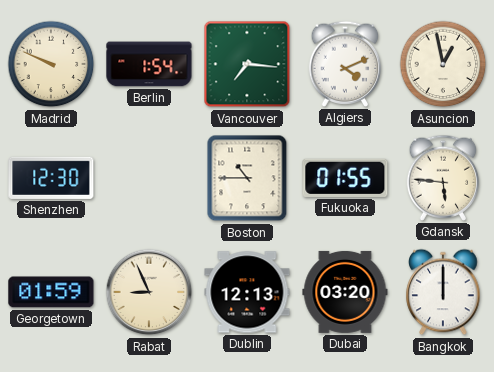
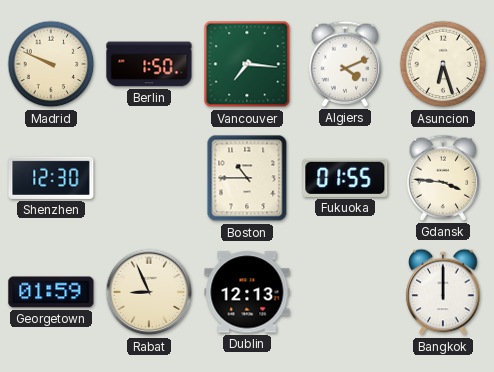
Berlin: 1:54 -> 1:50 (149, 64)
Asuncion: 12:58 -> 6:27 (443, 64)
Gdansk: 5:46 -> 3:46 (443, 178)
Dubai: 03:20 -> none (345, 292)
